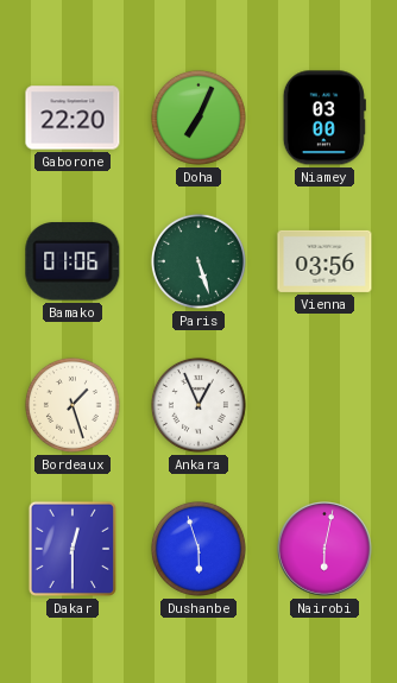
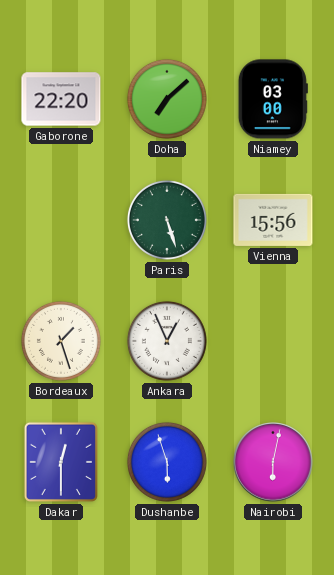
Doha: 7:04 -> 7:08 (167, 99)
Bamako: 01:06 -> none (73, 261)
Vienna: 03:56 -> 15:56 (273, 220)
